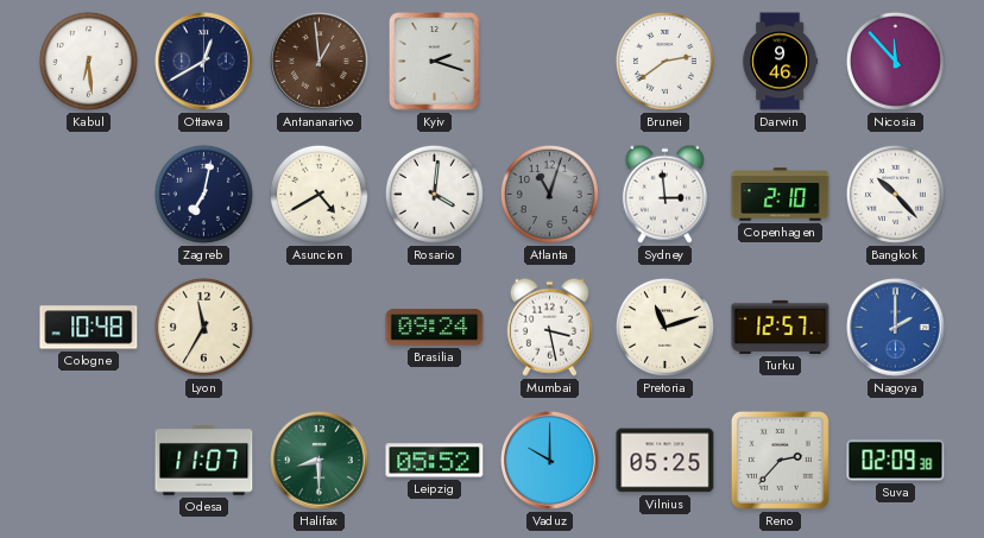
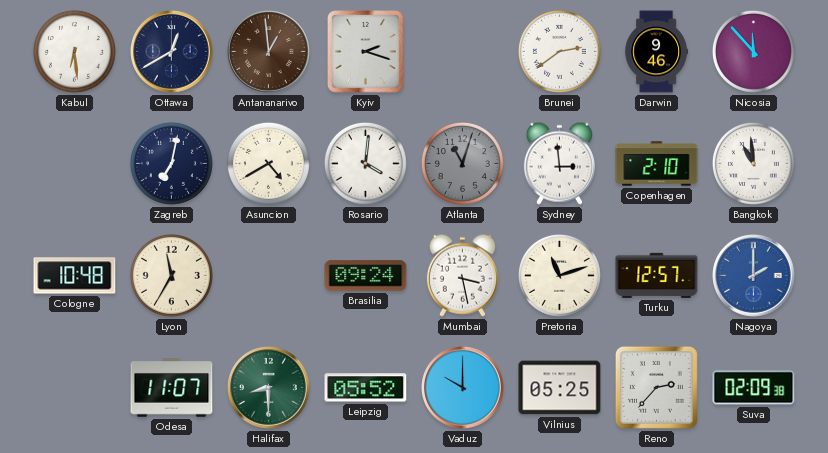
Bangkok: 10:23 -> 10:59 (753, 163)
